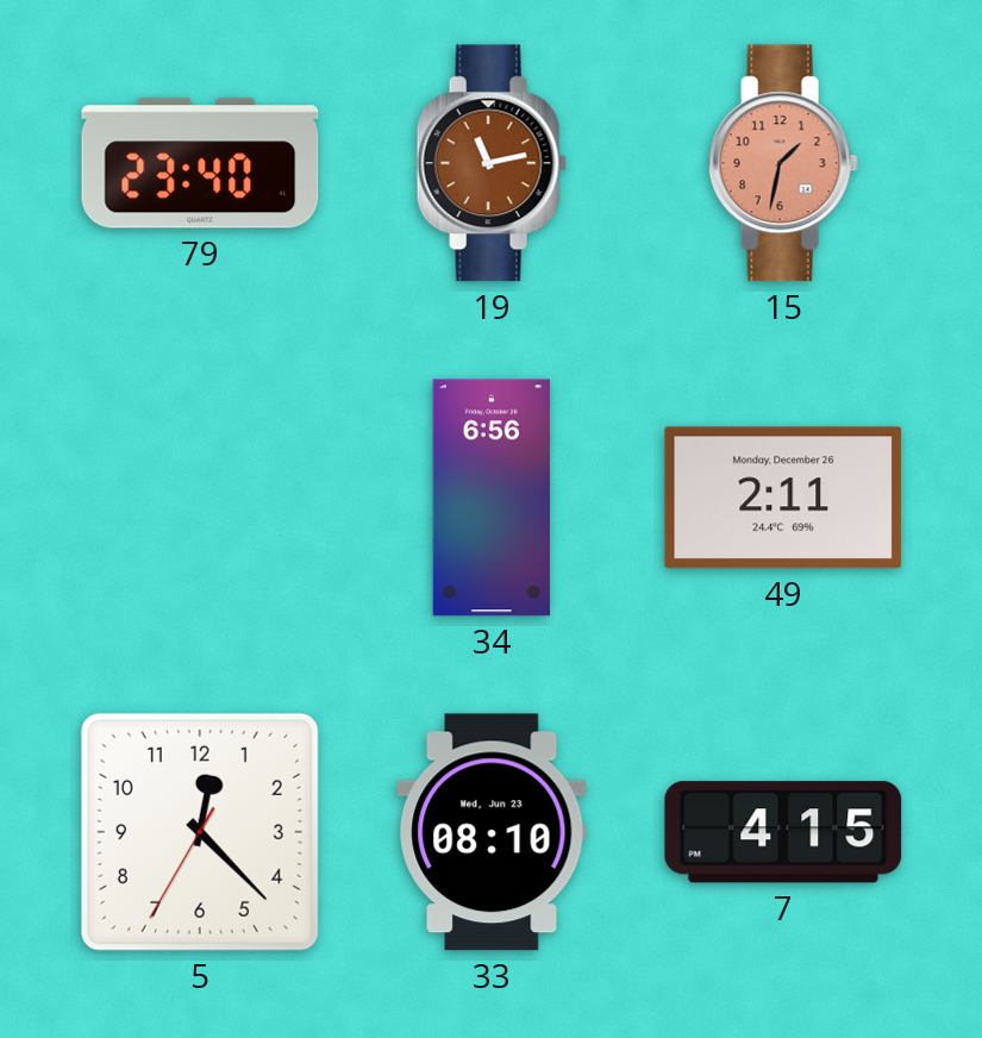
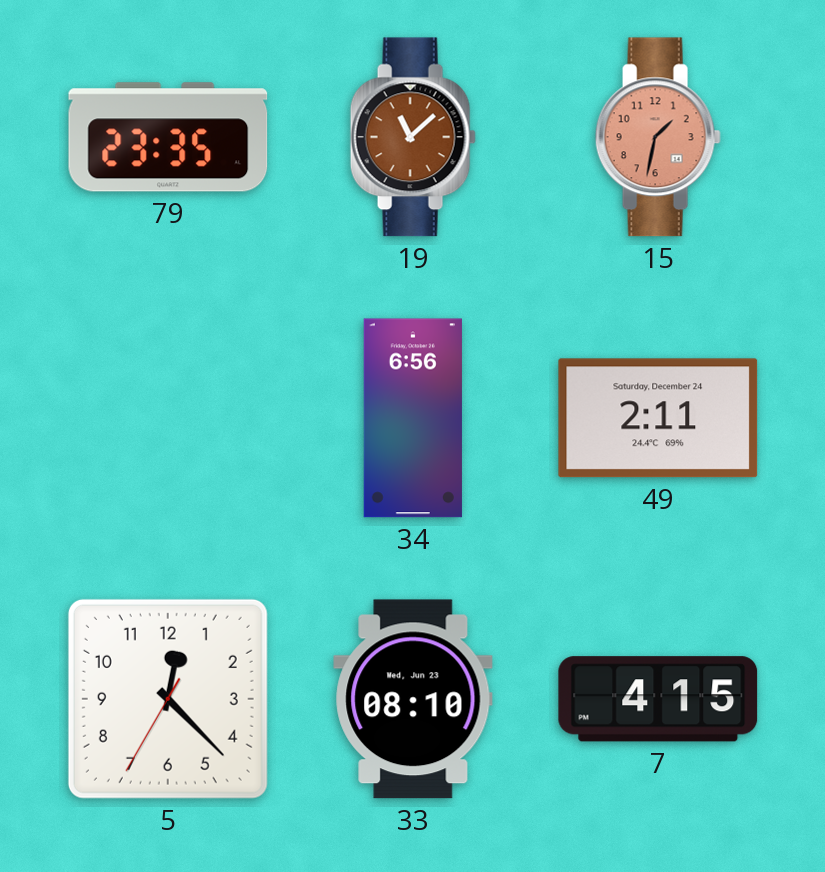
79: 23:40 -> 23:35 (168, 137)
19: 11:13 -> 11:08 (413, 137)
49 date: Monday, December 26 -> Saturday, December 24 (658, 418)
